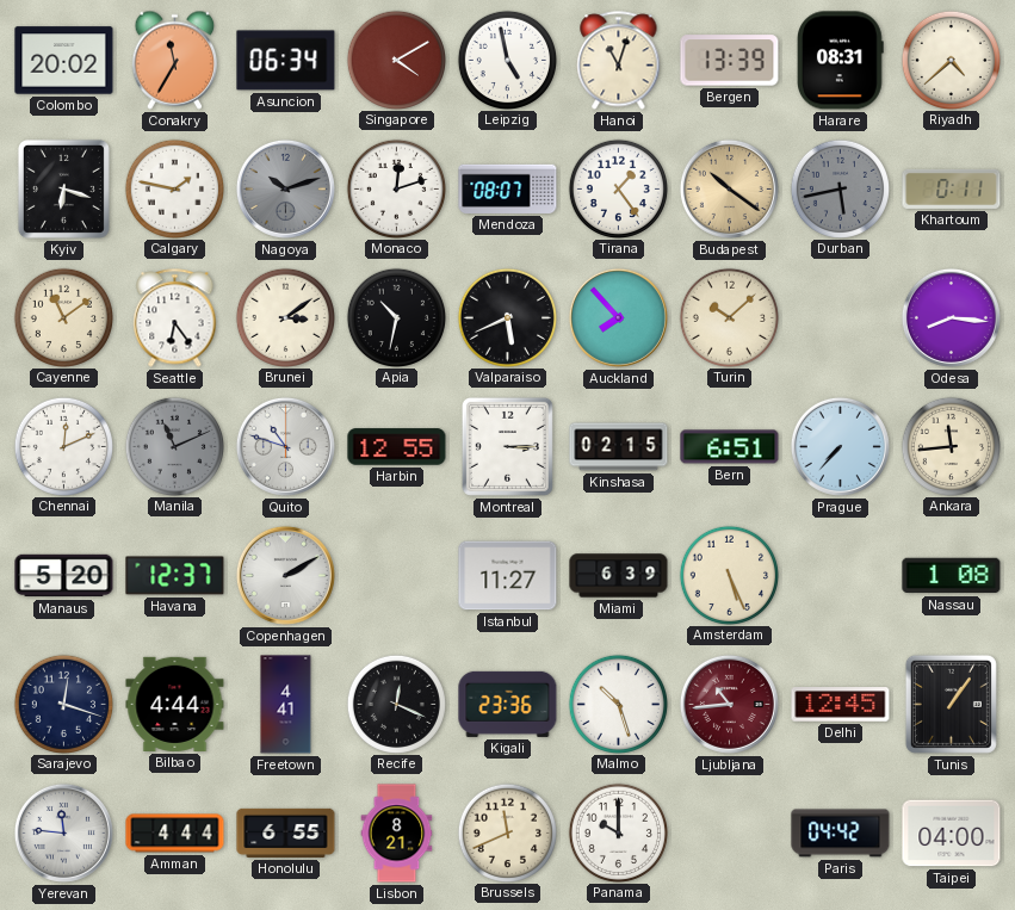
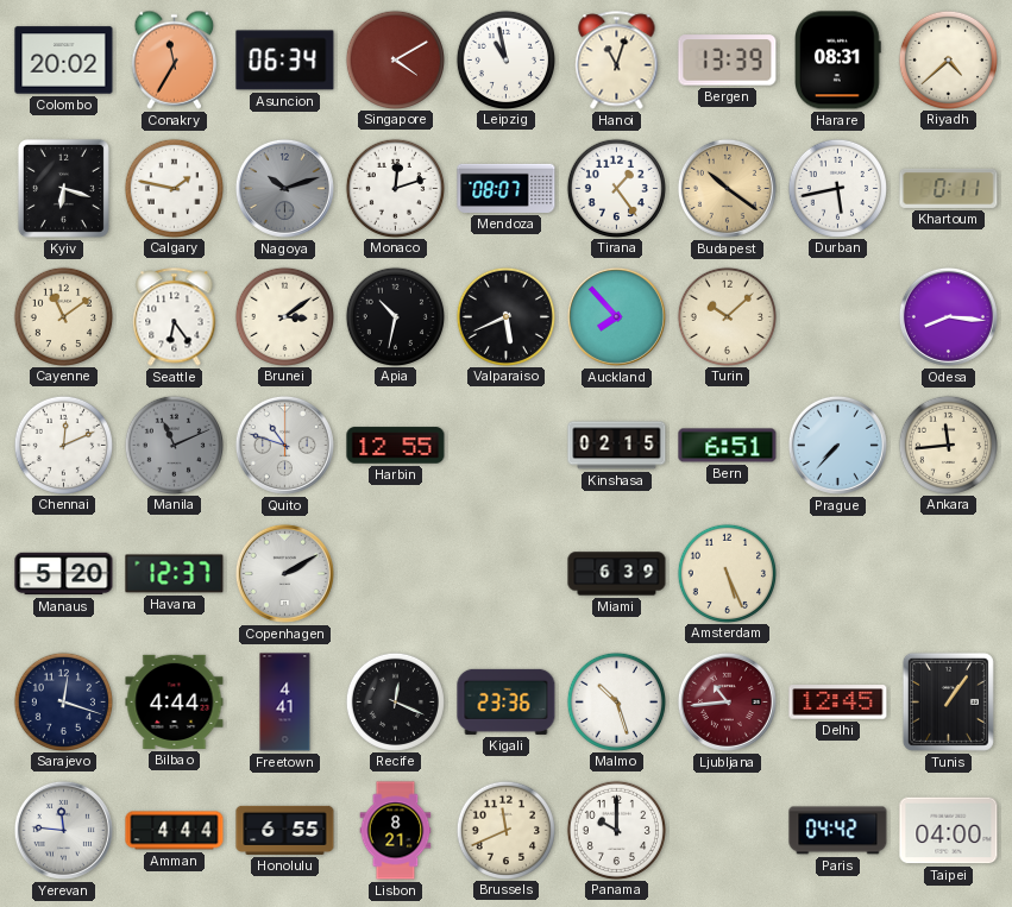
Leipzig: 4:58 -> 10:58 (505, 59)
Durban dial: grey -> white (837, 188)
Montreal: 3:15 -> none (507, 446)
Istanbul: 11:27 -> none (508, 576)
Nassau: 1:08 -> none (952, 576)
